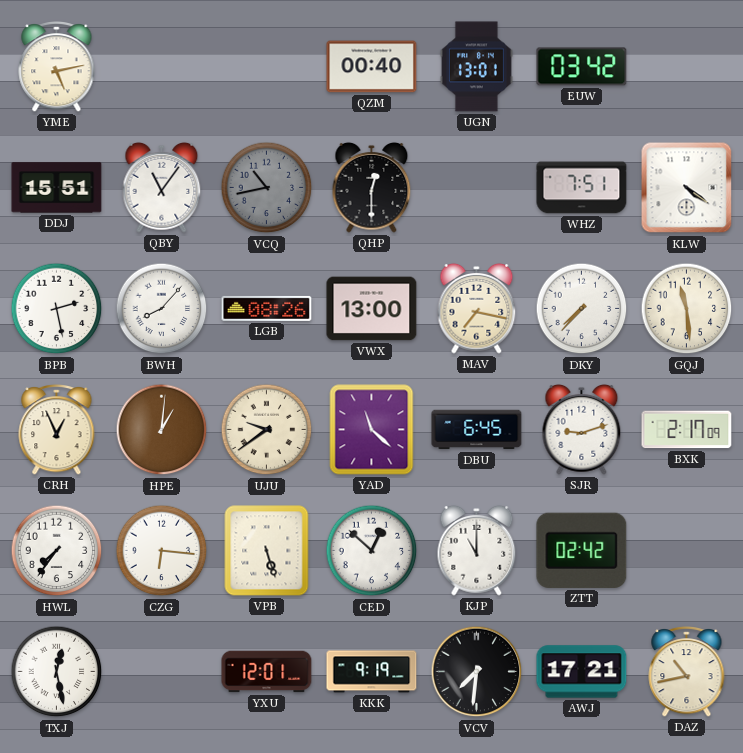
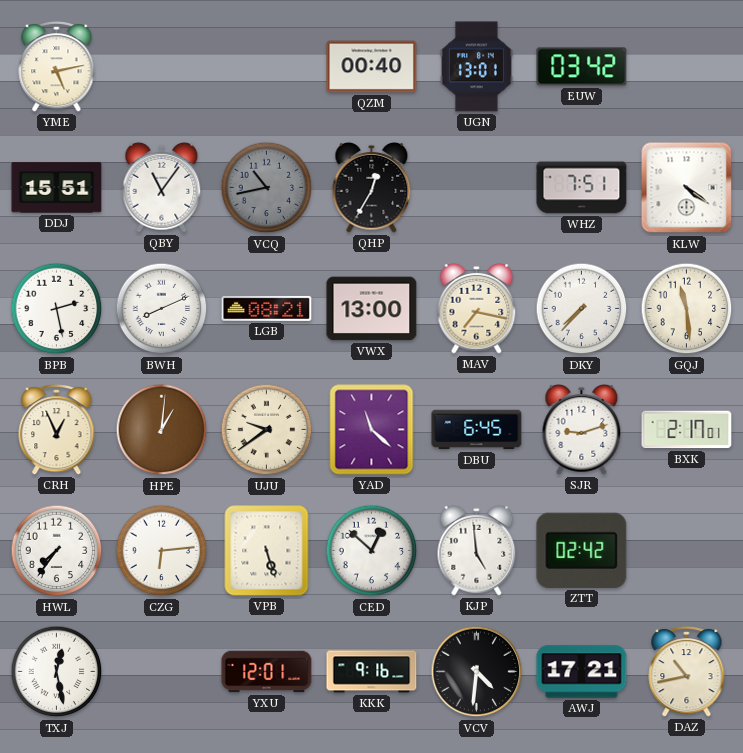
QHP: 12:30 -> 12:35 (372, 187)
BWH: 8:07 -> 8:11 (162, 309)
LGB: 08:26 -> 08:21 (267, 308)
BXK: 2:17:09 -> 2:17:01 (687, 430)
CZG: 6:16 -> 6:14 (162, 551)
KJP: 11:00 -> 4:59 (477, 550)
KKK: 9:19 -> 9:16 (372, 672)
VCV: 7:31 -> 4:31 (477, 672)
